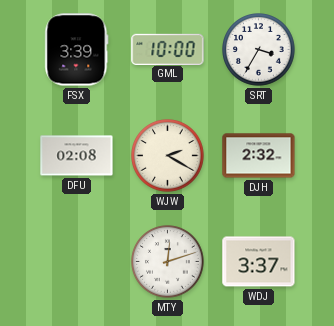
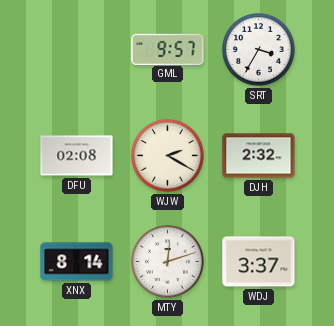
FSX: 3:39 -> none (77, 50)
GML: 10:00 -> 9:57 (168, 49)
XNX: none -> 8:14 (77, 262)
